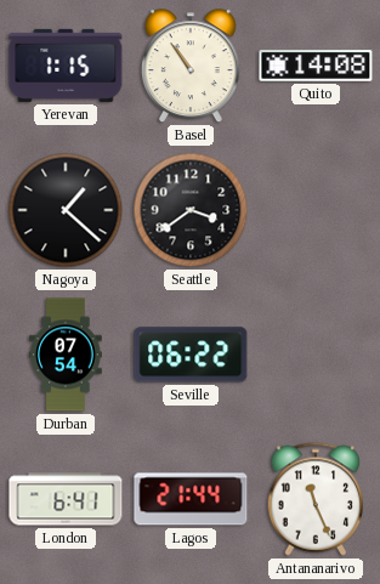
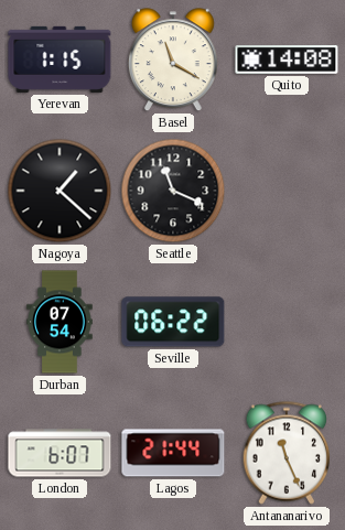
Basel: 10:54 -> 11:20 (173, 61)
Seattle: 3:39 -> 11:19 (173, 191)
London: 6:41 -> 6:07 (60, 453)
